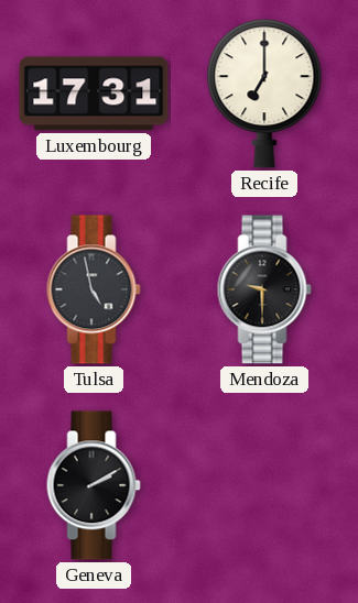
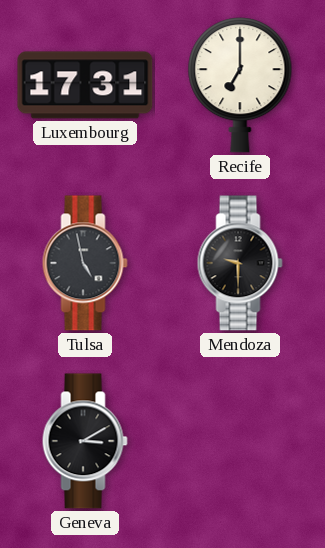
Geneva: 2:10 -> 3:10 (85, 441)
